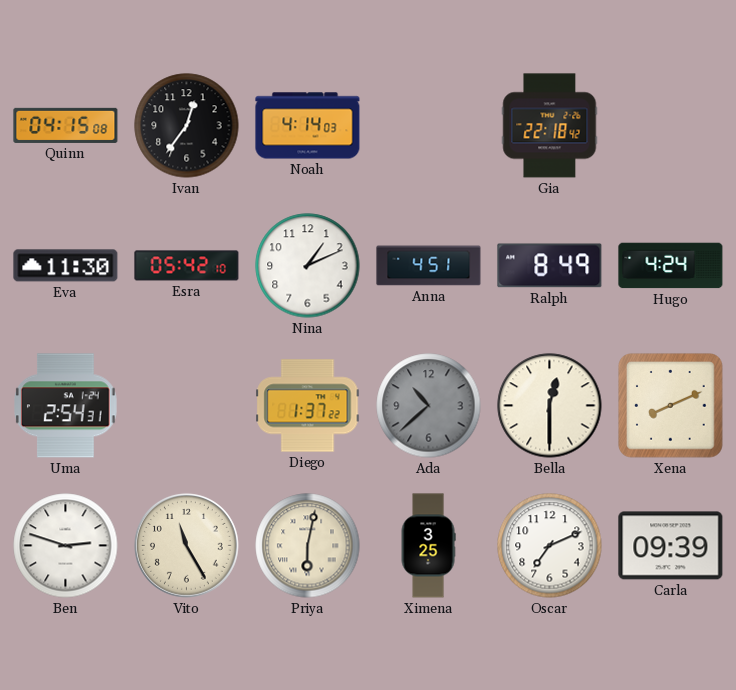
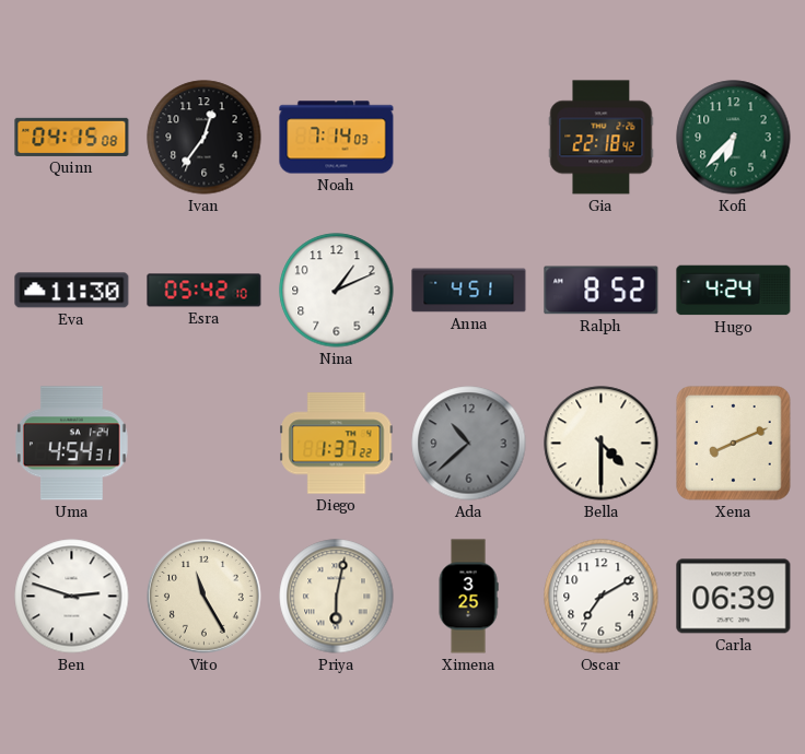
Noah: 4:14 -> 7:14 (337, 138)
Kofi: none -> 6:37 (734, 138)
Ralph: 8:49 -> 8:52 (602, 291)
Uma: 2:54 -> 4:54 (72, 444)
Bella: 12:30 -> 4:30 (602, 444)
Oscar: 7:11 -> 7:10 (602, 597)
Carla: 09:39 -> 06:39 (734, 597)
